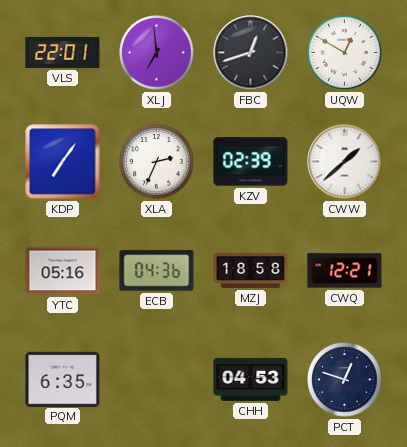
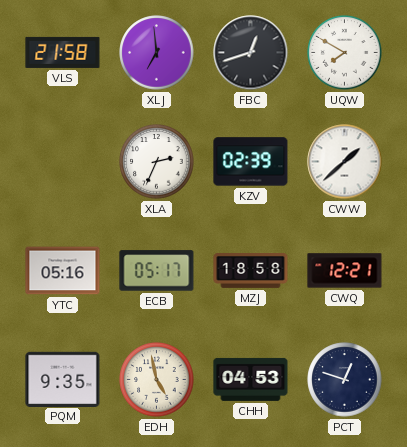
VLS: 22:01 -> 21:58 (63, 52)
UQW: 12:50 -> 7:50 (345, 53)
KDP: 7:06 -> none (63, 162)
ECB: 04:36 -> 05:17 (157, 271)
PQM: 6:35 -> 9:35 (63, 379)
EDH: none -> 4:58 (157, 380)
